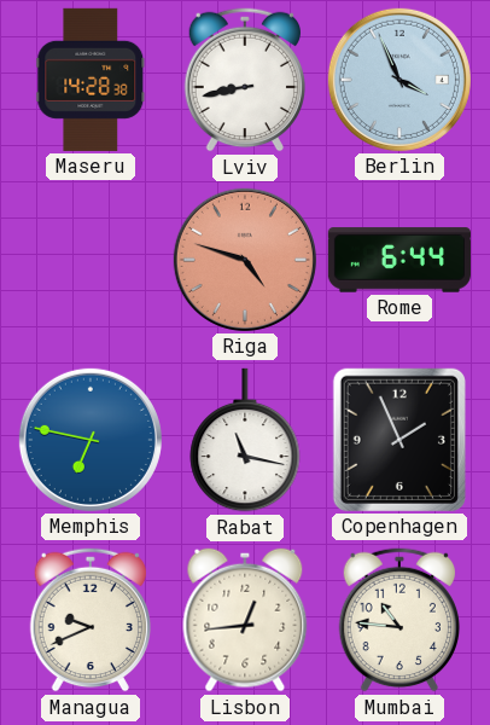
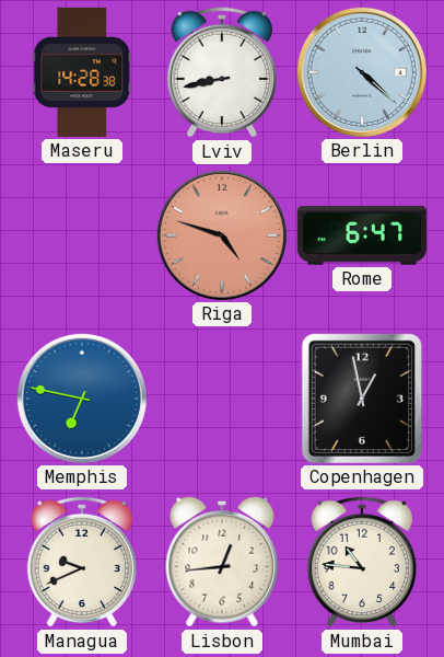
Berlin: 3:56 -> 4:22 (362, 72)
Rome: 6:44 -> 6:47 (362, 235)
Rabat: 11:17 -> none (245, 440)
Copenhagen: 1:56 -> 12:58 (362, 399)
